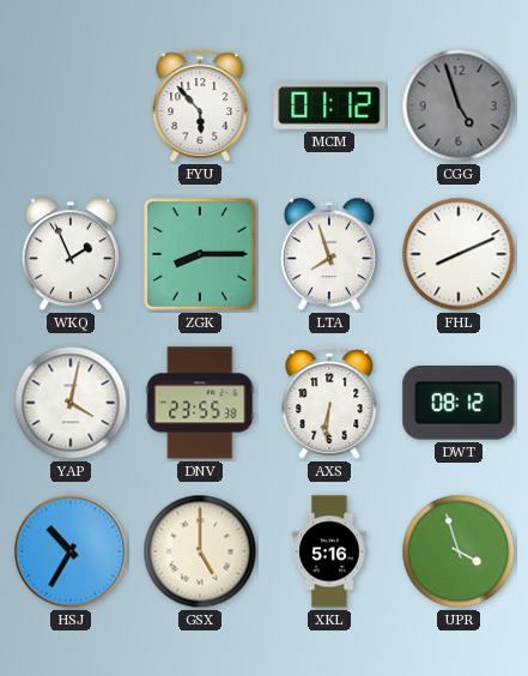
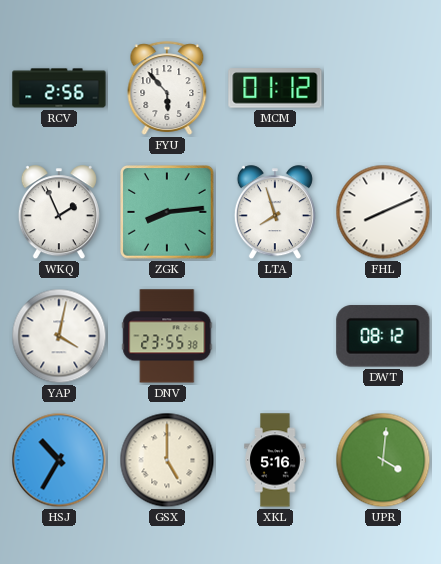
RCV: none -> 2:56 (59, 88)
CGG: 4:57 -> none (459, 105)
ZGK: 8:15 -> 8:14 (168, 213)
AXS: 6:31 -> none (329, 403)
UPR: 3:57 -> 4:01 (383, 460)
